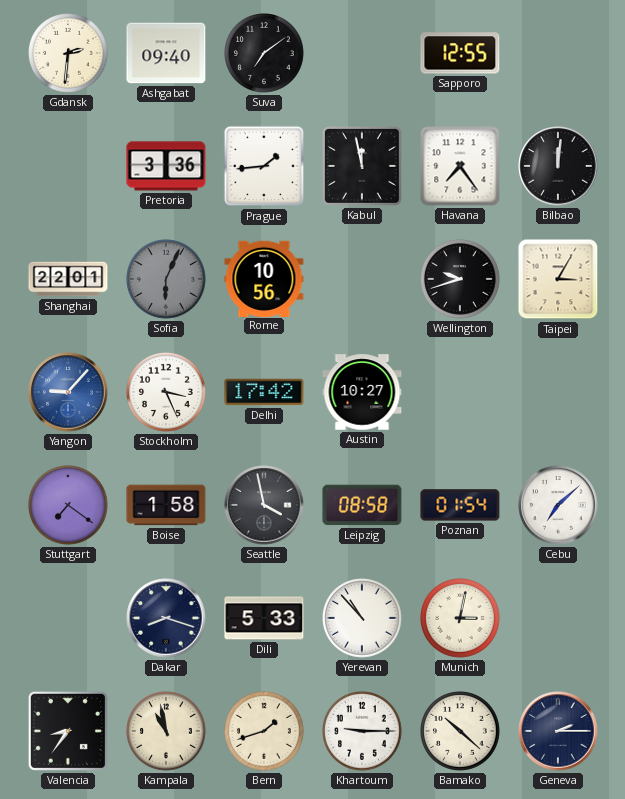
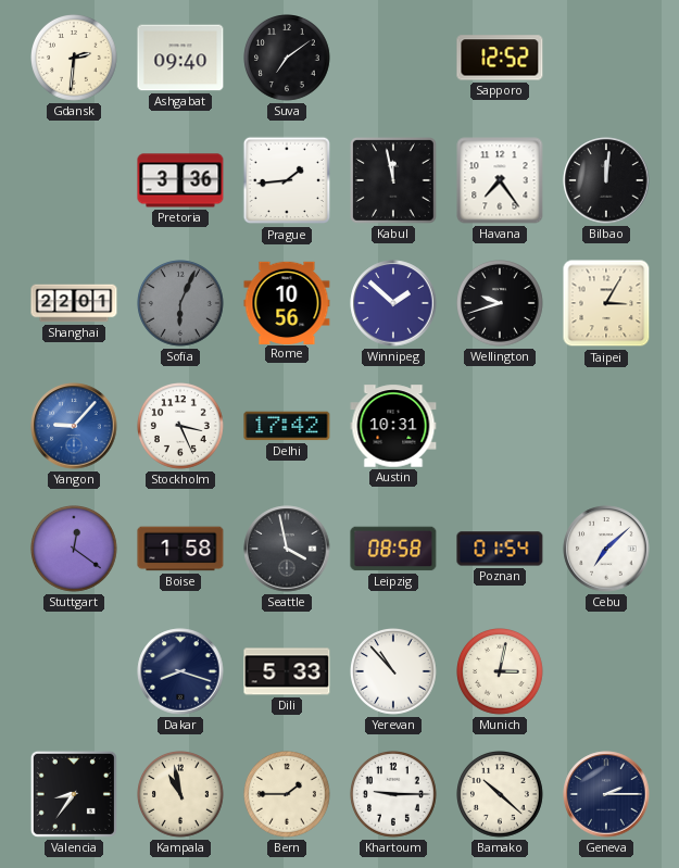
Sapporo: 12:55 -> 12:52 (500, 58)
Winnipeg: none -> 1:52 (393, 303)
Austin: 10:27 -> 10:31 (393, 426)
Stuttgart: 7:21 -> 12:21 (75, 550)
Bern: 1:42 -> 1:45 (288, 795)
